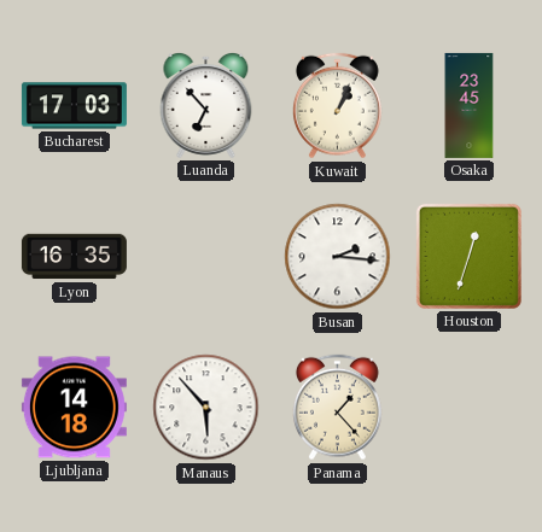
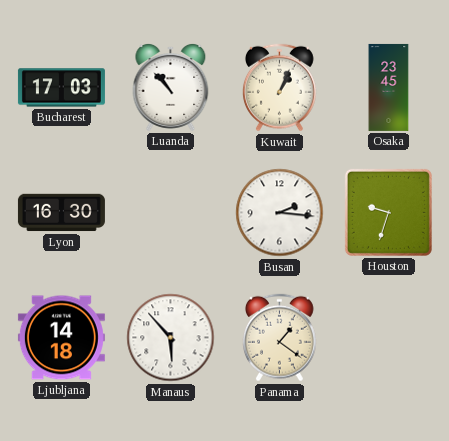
Luanda: 6:53 -> 10:53 (171, 87)
Lyon: 16:35 -> 16:30 (61, 213)
Houston: 12:33 -> 9:33 (388, 212)
Panama: 1:23 -> 1:21 (279, 338)
